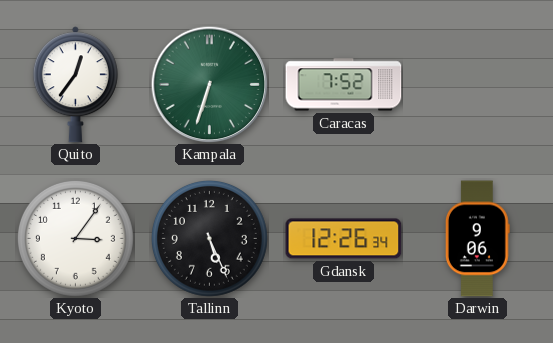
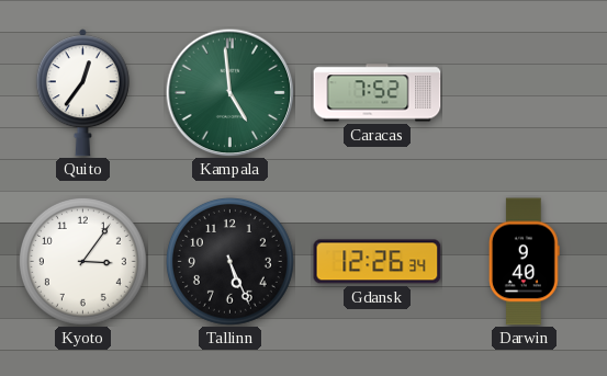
Kampala: 6:33 -> 4:59 (229, 92)
Darwin: 9:06 -> 9:40 (524, 262)
